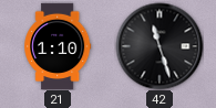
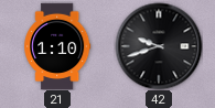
42: 11:27 -> 9:42 (159, 46)
